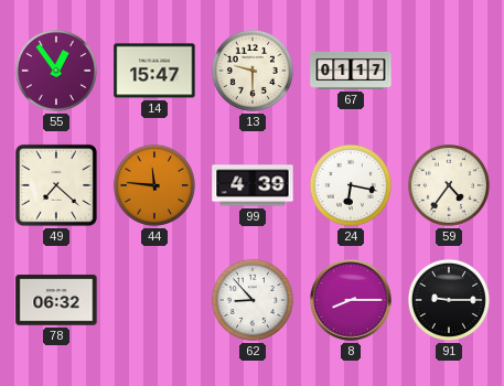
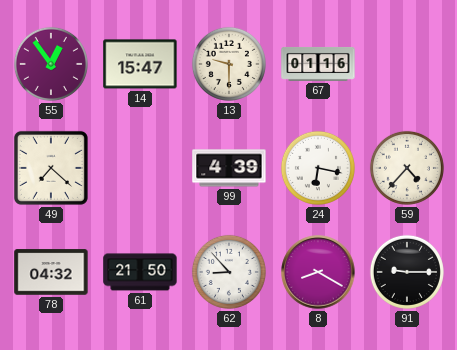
67: 01:17 -> 01:16 (318, 64)
44: 11:46 -> none (154, 185)
59: 4:36 -> 4:37 (407, 168)
78: 06:32 -> 04:32 (51, 272)
61: none -> 21:50 (140, 272)
8: 8:15 -> 8:20 (318, 272)
